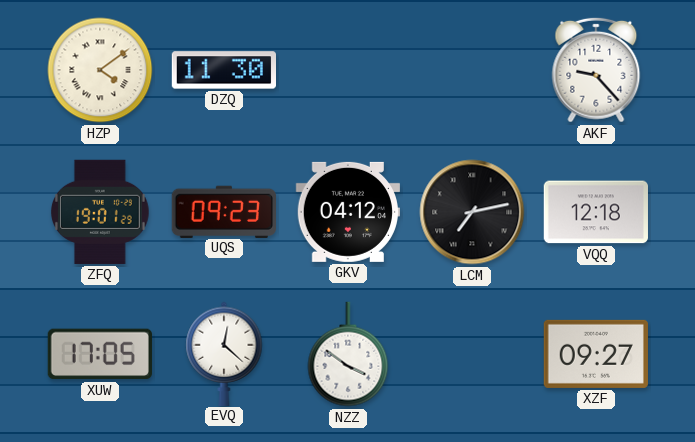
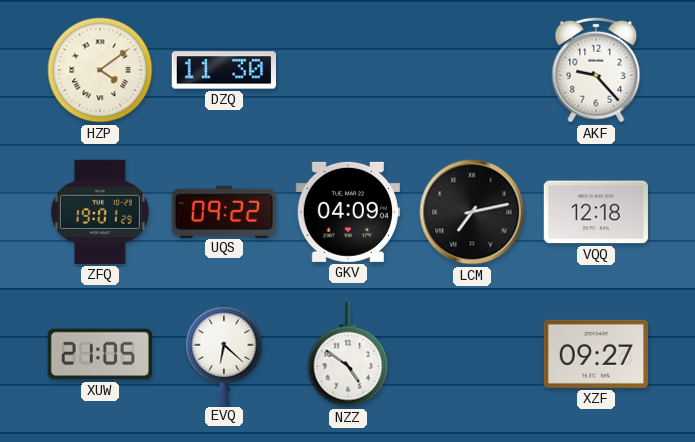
UQS: 09:23 -> 09:22 (224, 211)
GKV: 04:12 -> 04:09 (348, 212)
XUW: 17:05 -> 21:05 (100, 354)
EVQ: 12:22 -> 6:22 (224, 353)
NZZ: 3:51 -> 4:51 (348, 354)
